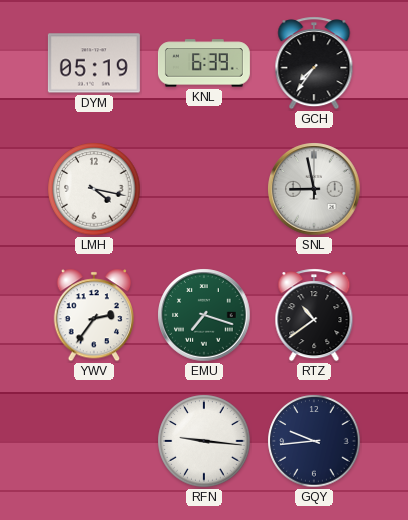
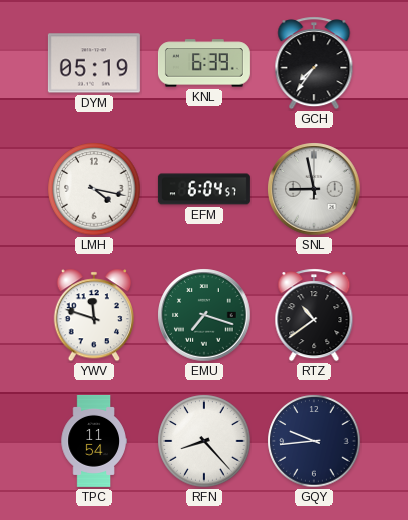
EFM: none -> 6:04 (204, 189)
YWV: 2:36 -> 11:48 (93, 315)
TPC: none -> 11:54 (94, 441)
RFN: 9:16 -> 8:23 (204, 441)
